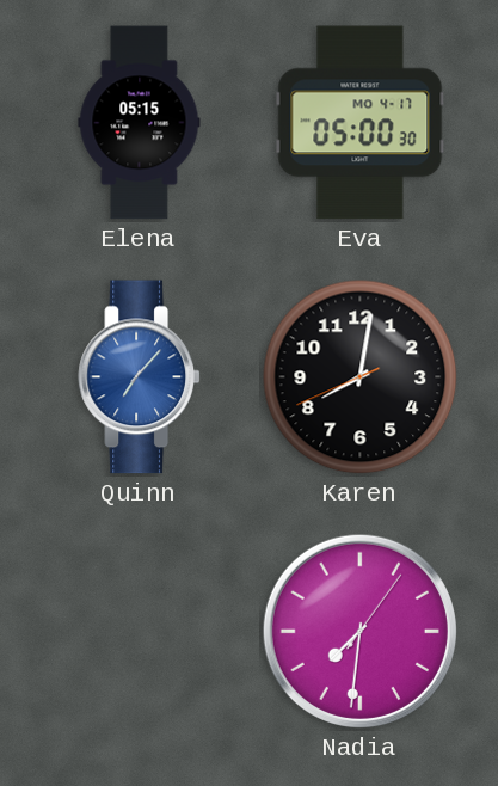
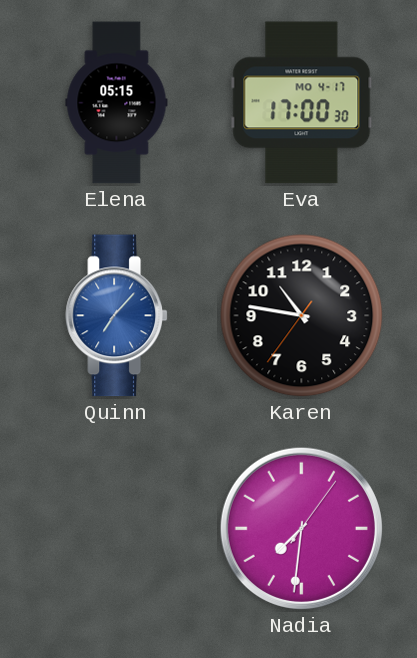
Eva: 05:00 -> 17:00 (302, 103)
Karen: 8:01 -> 10:46 (302, 316)
